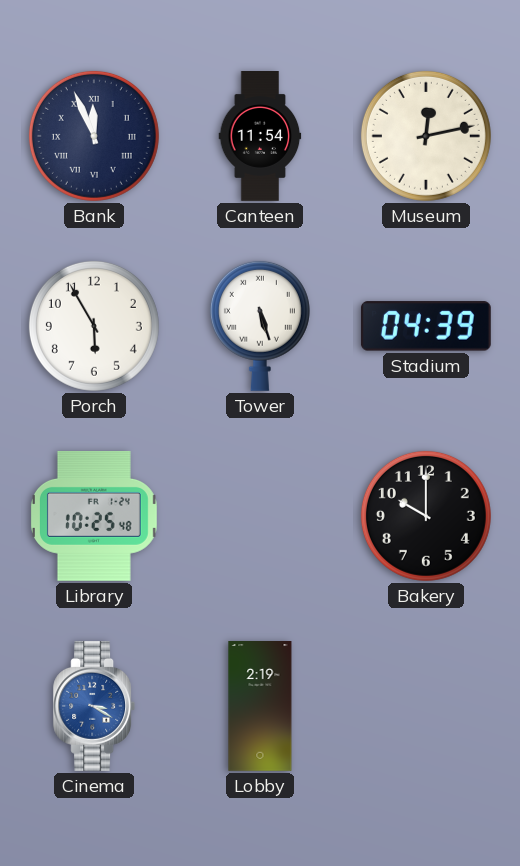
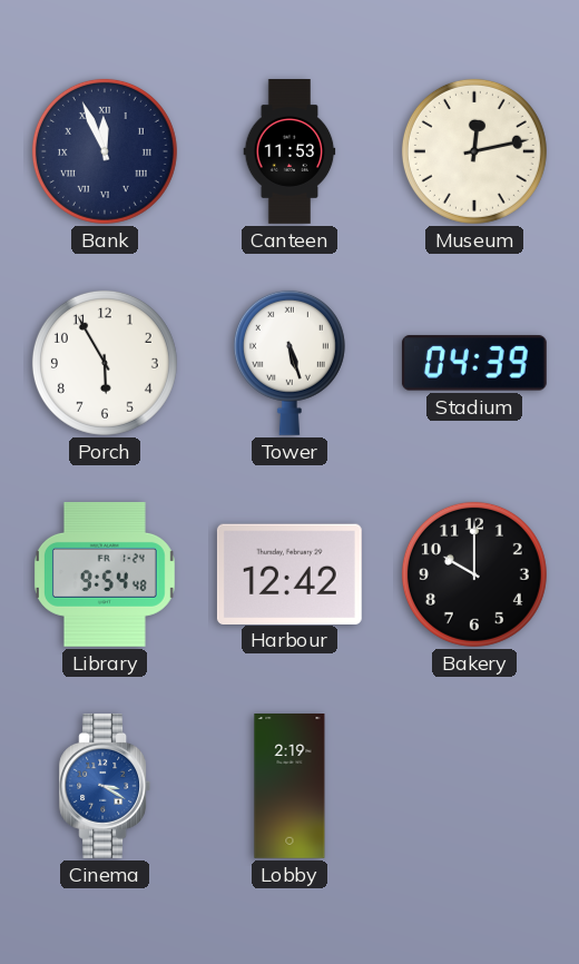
Canteen: 11:54 -> 11:53 (289, 153)
Library: 10:25 -> 9:54 (105, 574)
Harbour: none -> 12:42 (289, 573)
